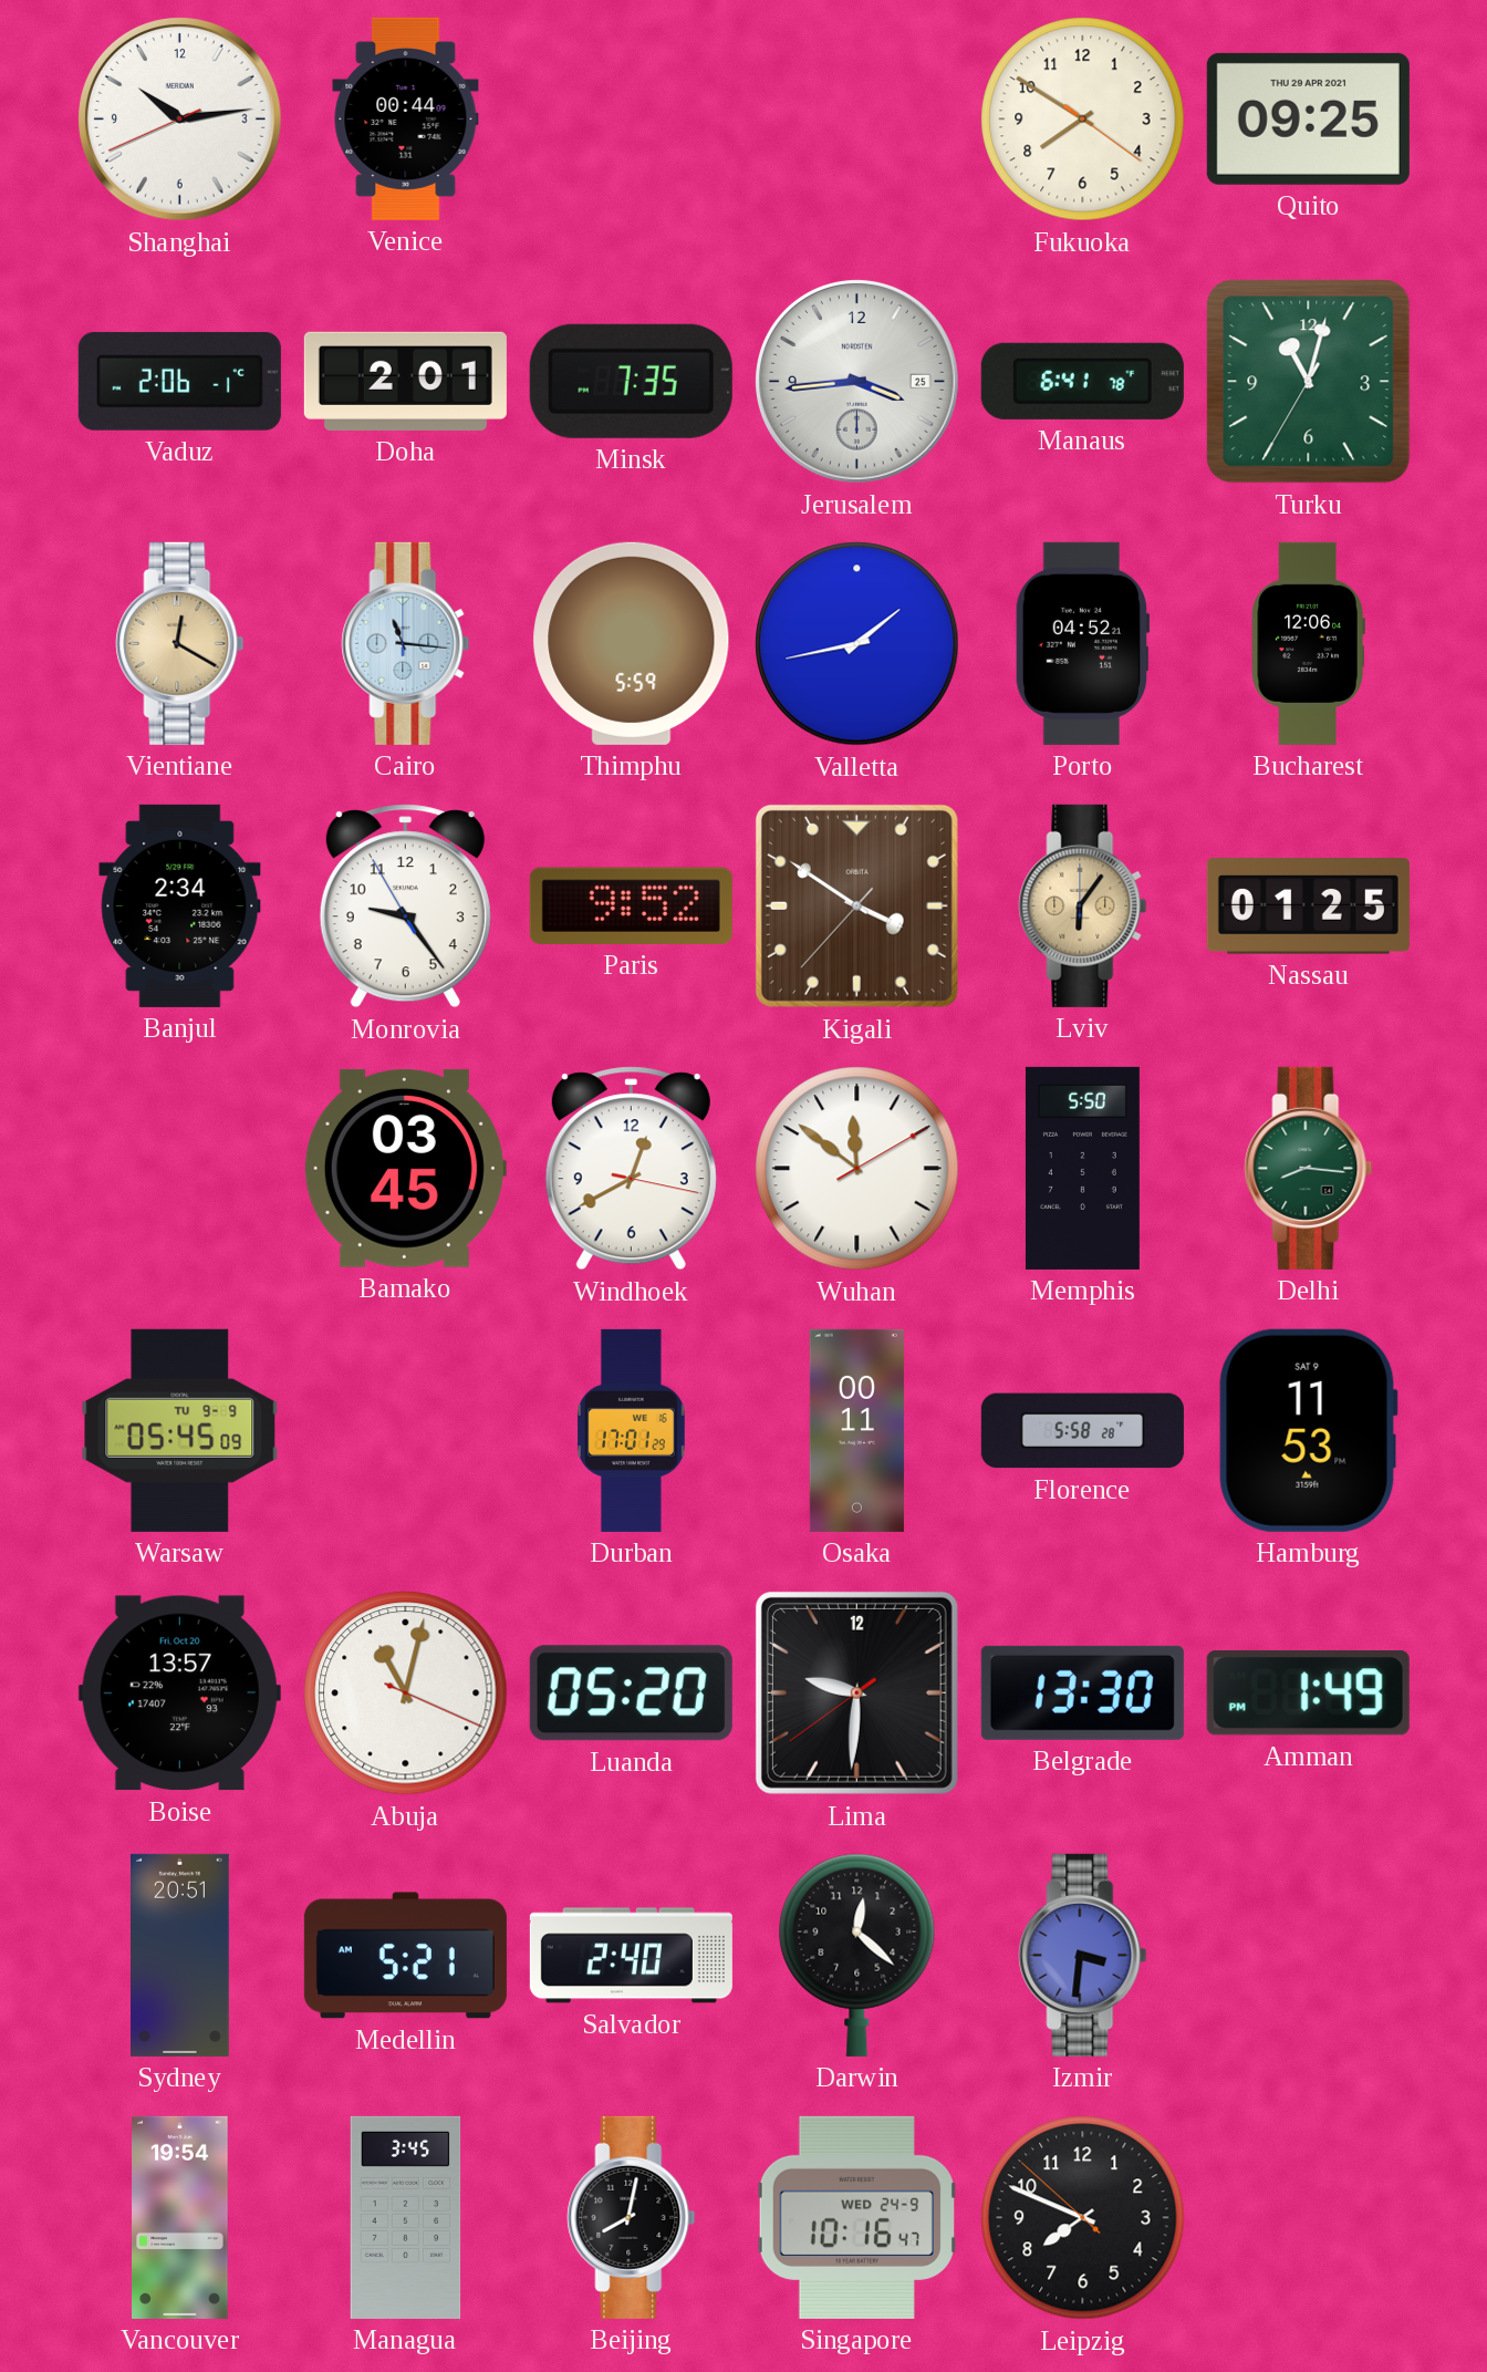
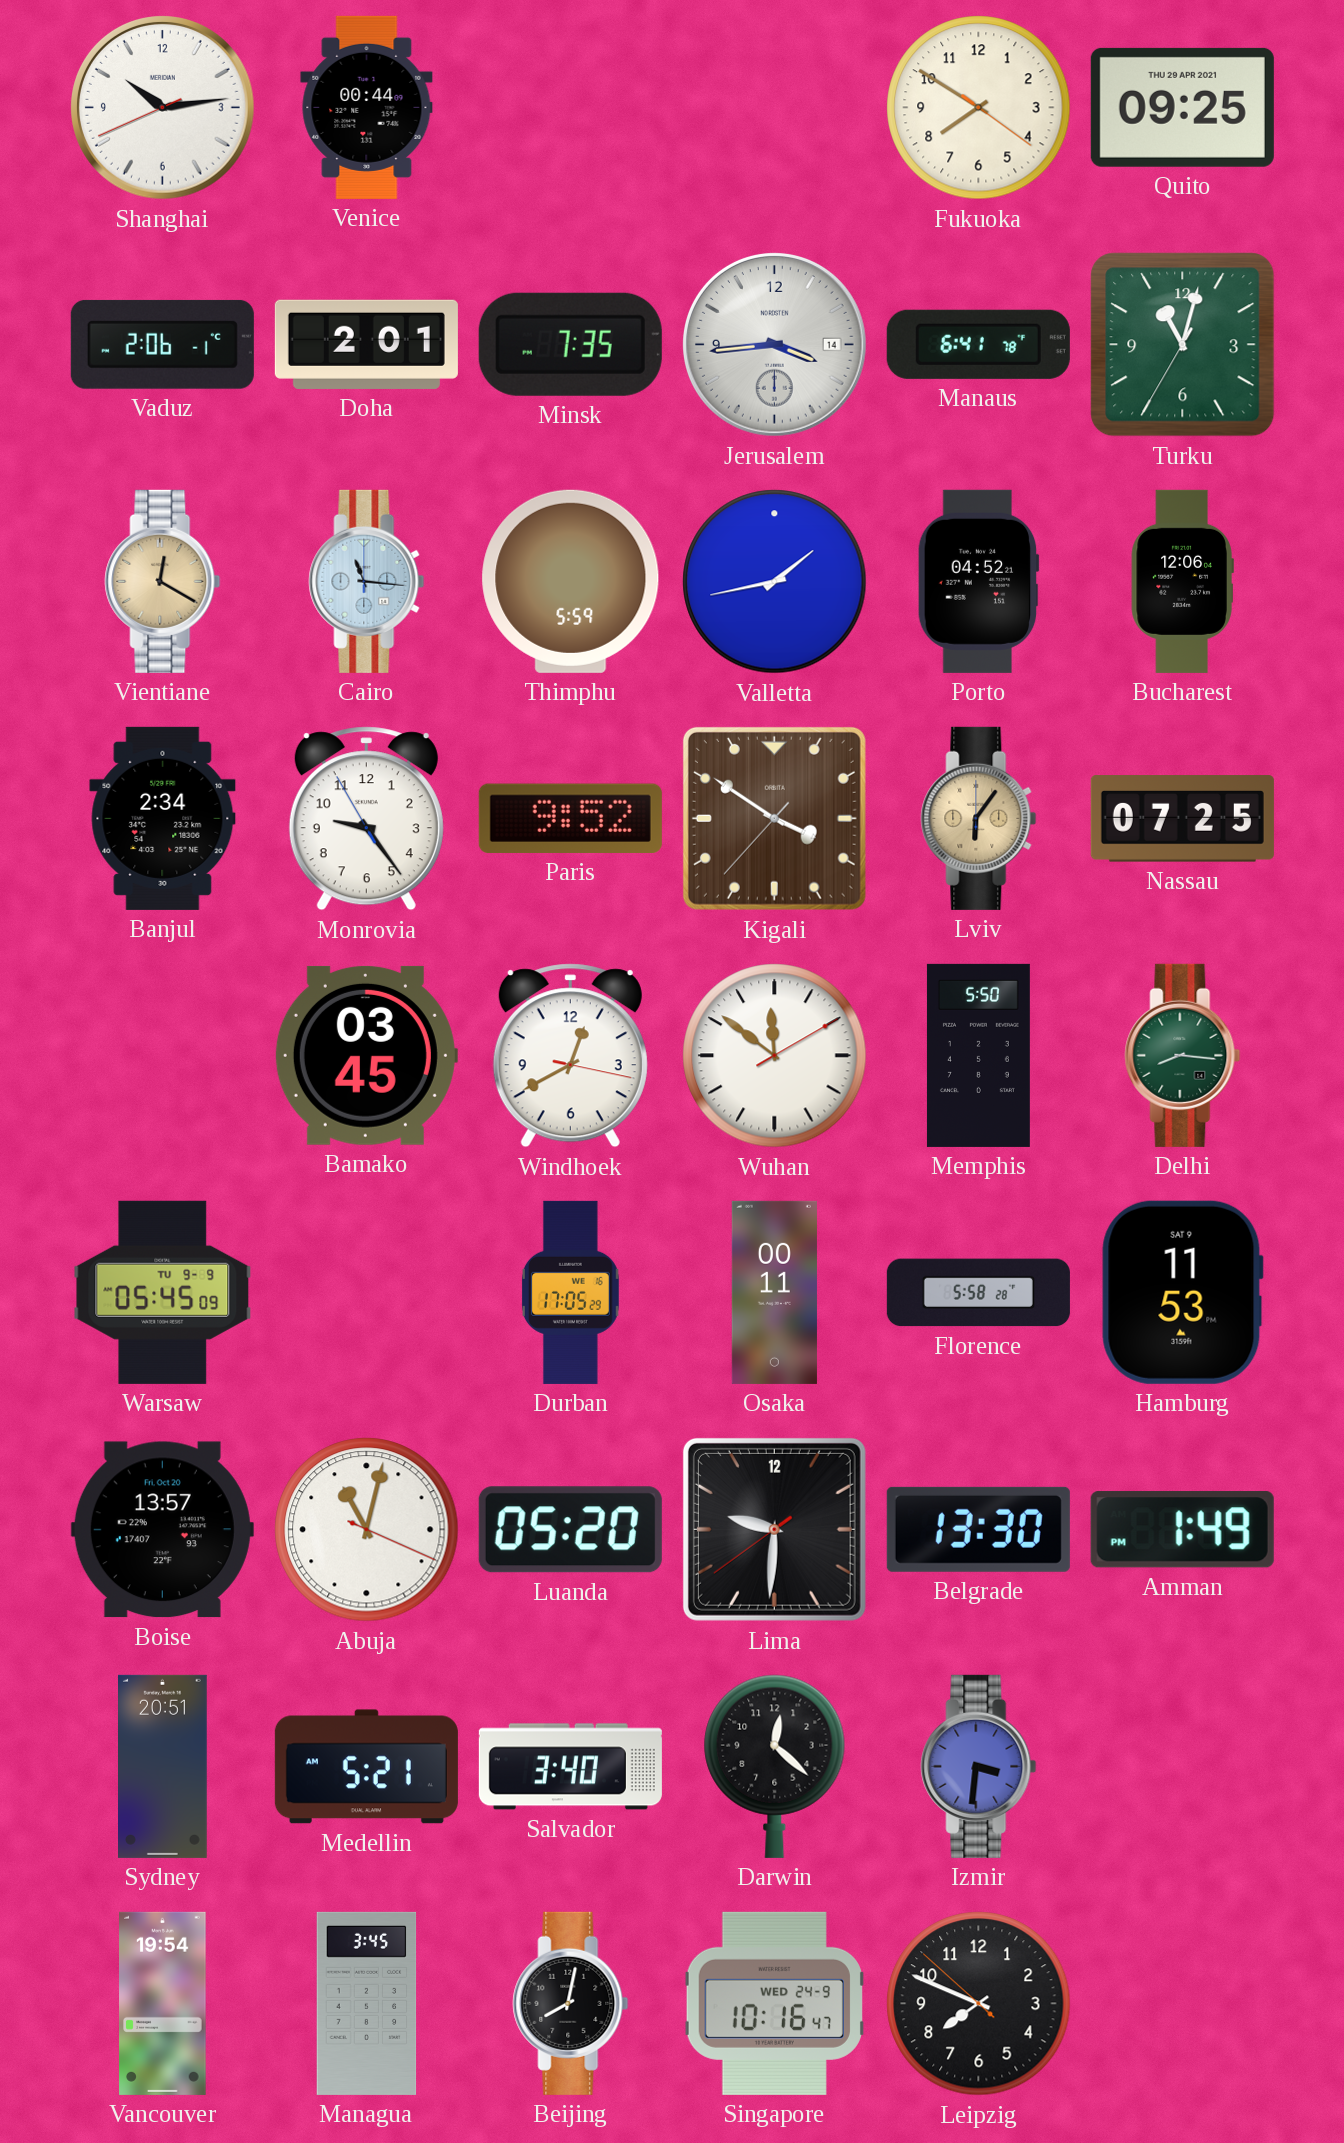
Jerusalem date: 25 -> 14 (775, 345)
Nassau: 01:25 -> 07:25 (1182, 819)
Durban: 17:01 -> 17:05 (570, 1292)
Salvador: 2:40 -> 3:40 (570, 1767)
